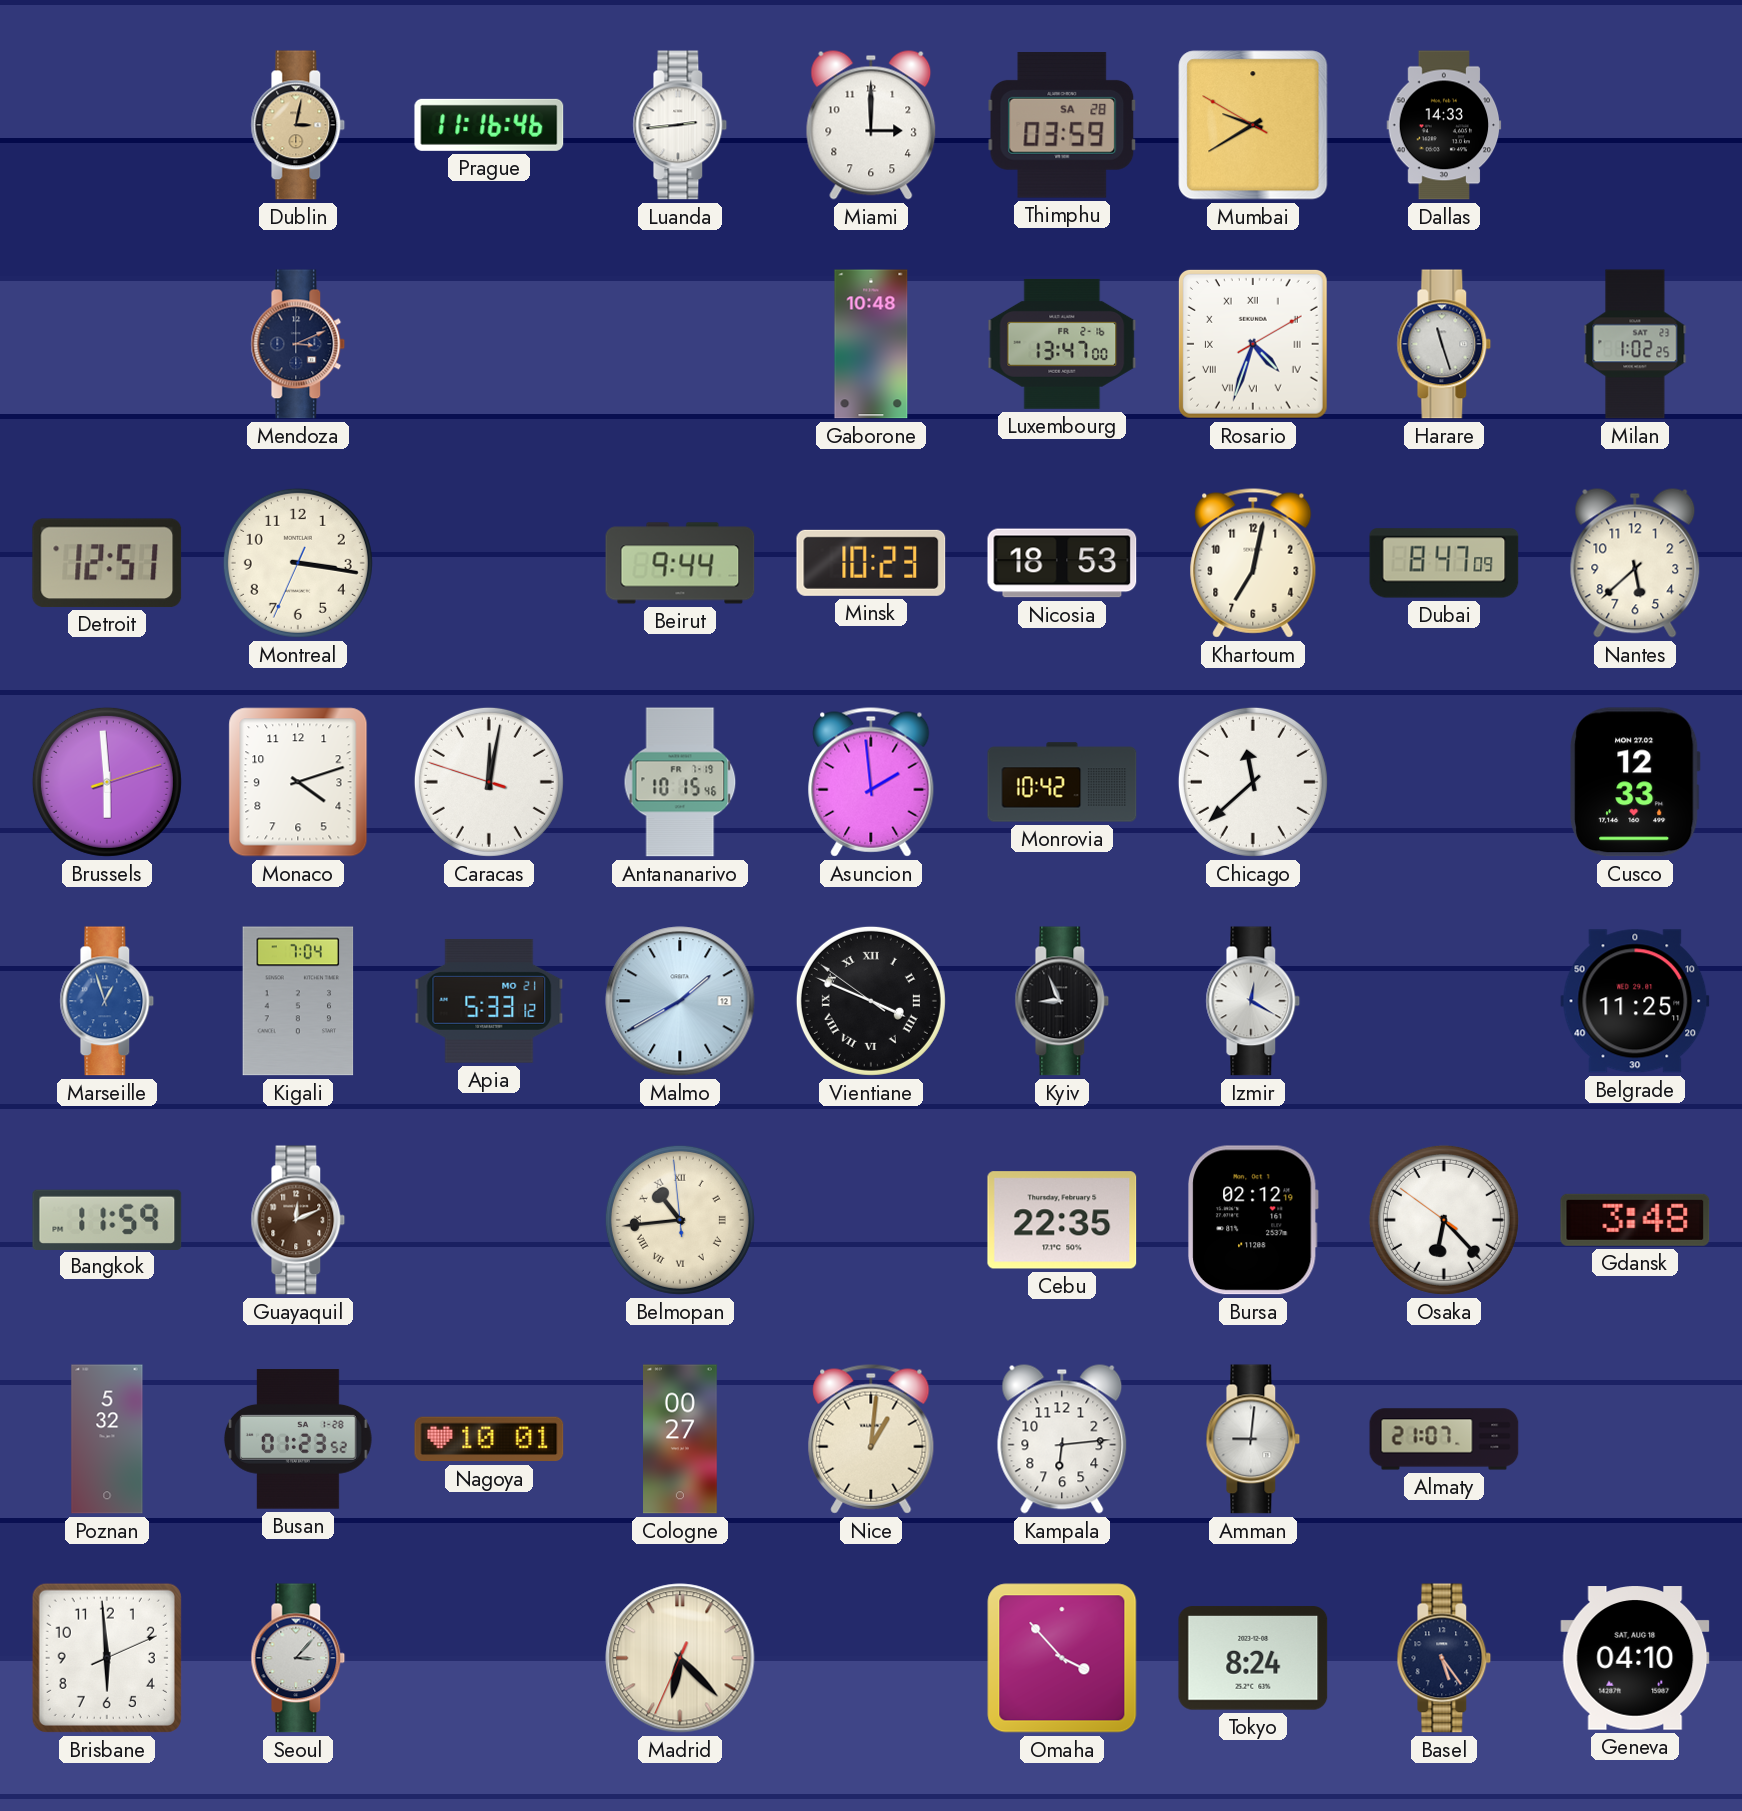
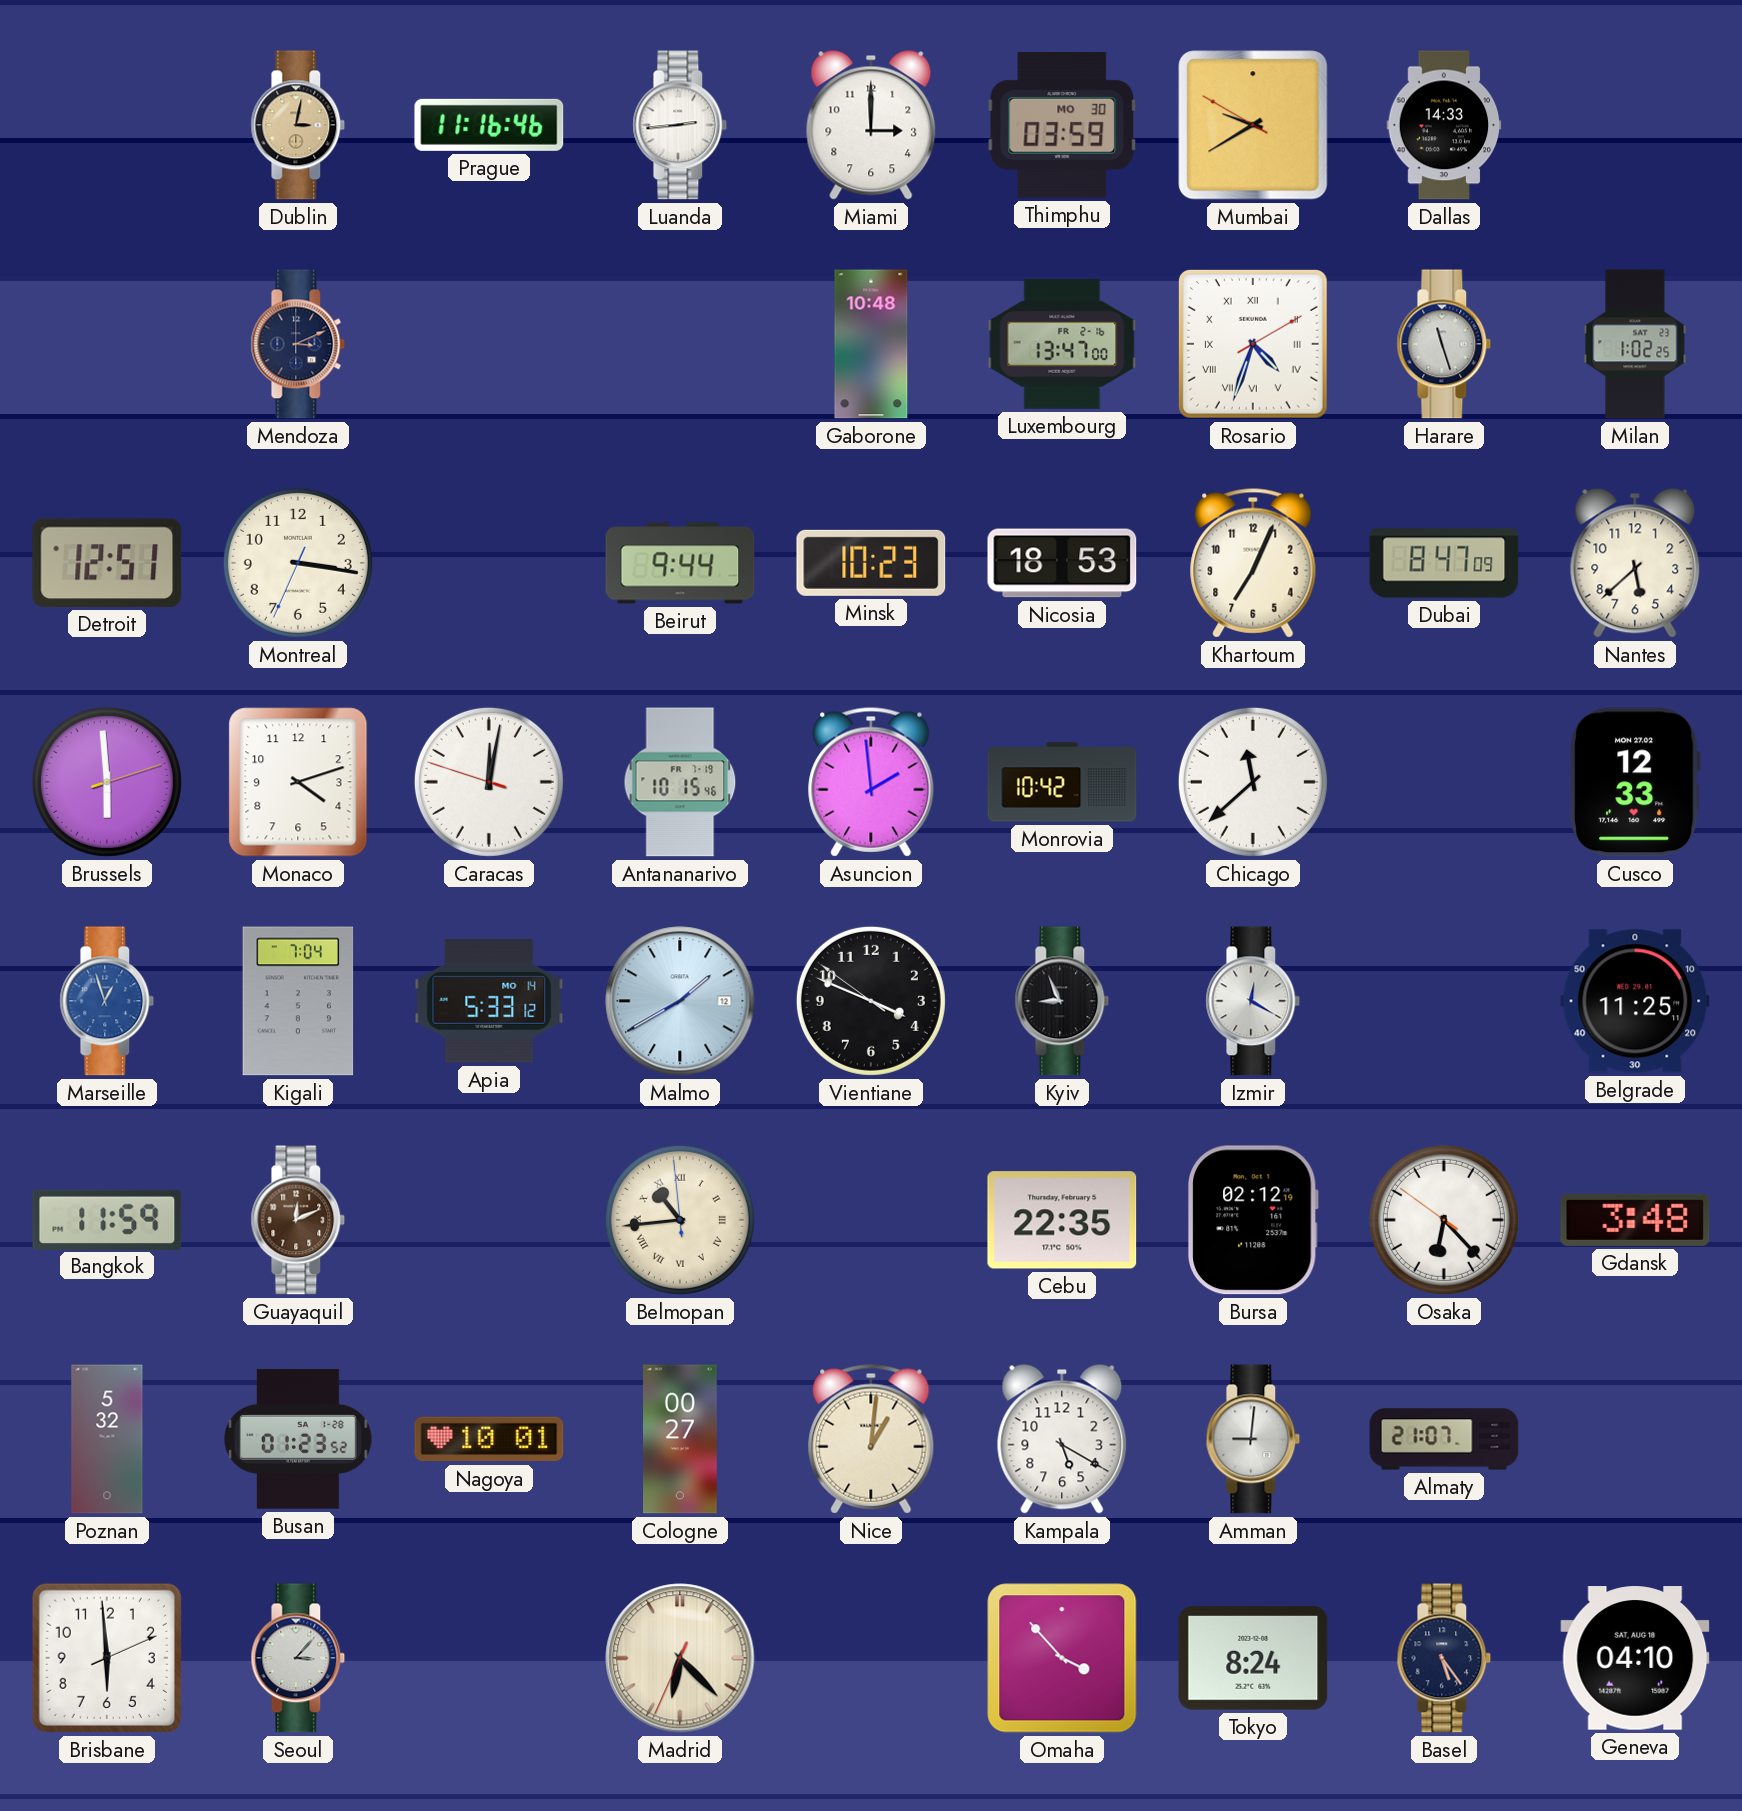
Thimphu date: SA 28 -> MO 30 (1062, 125)
Khartoum: 7:02 -> 7:04 (1253, 563)
Apia date: MO 21 -> MO 14 (489, 1001)
Vientiane numerals: Roman -> Arabic (871, 1001)
Kampala: 6:14 -> 5:20 (1062, 1439)
